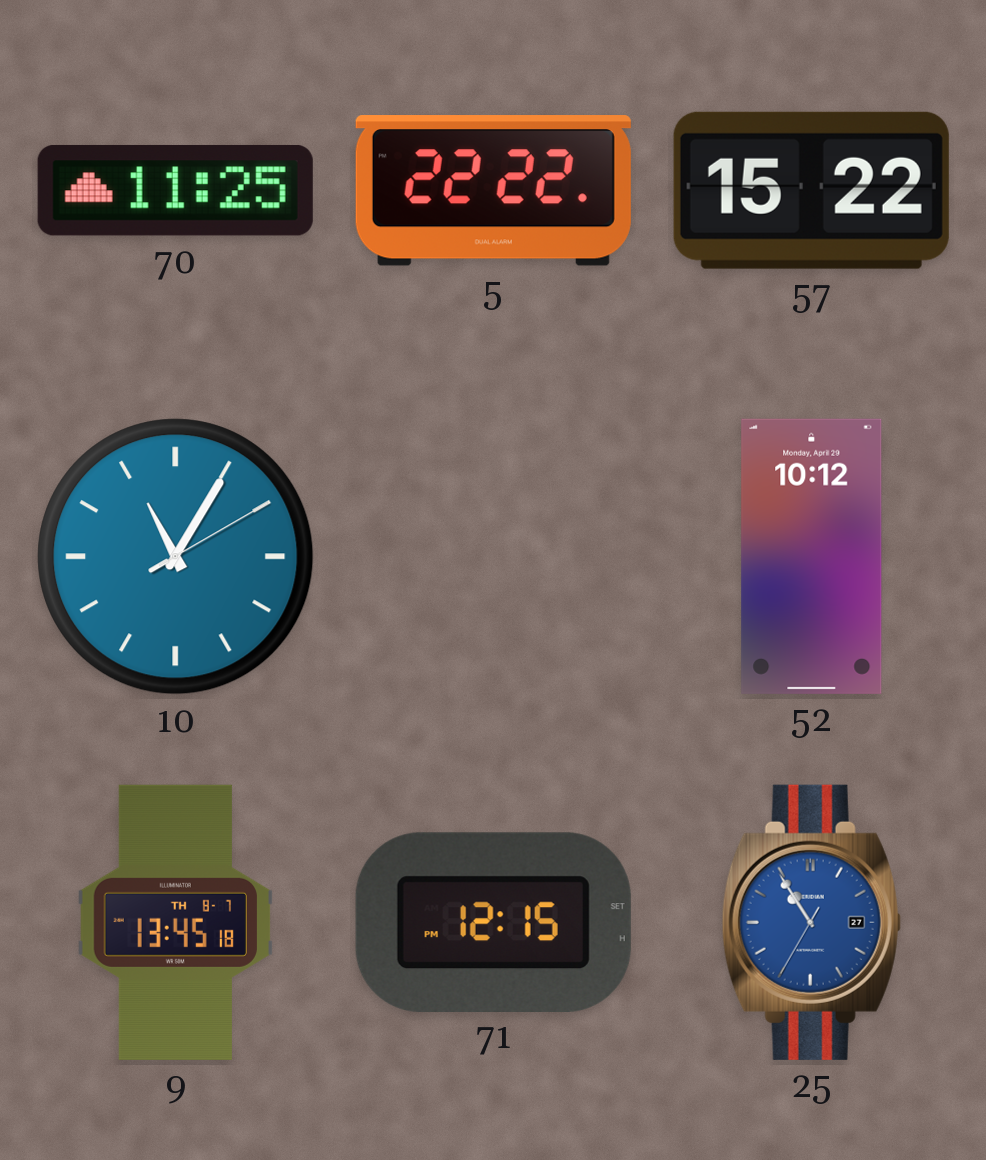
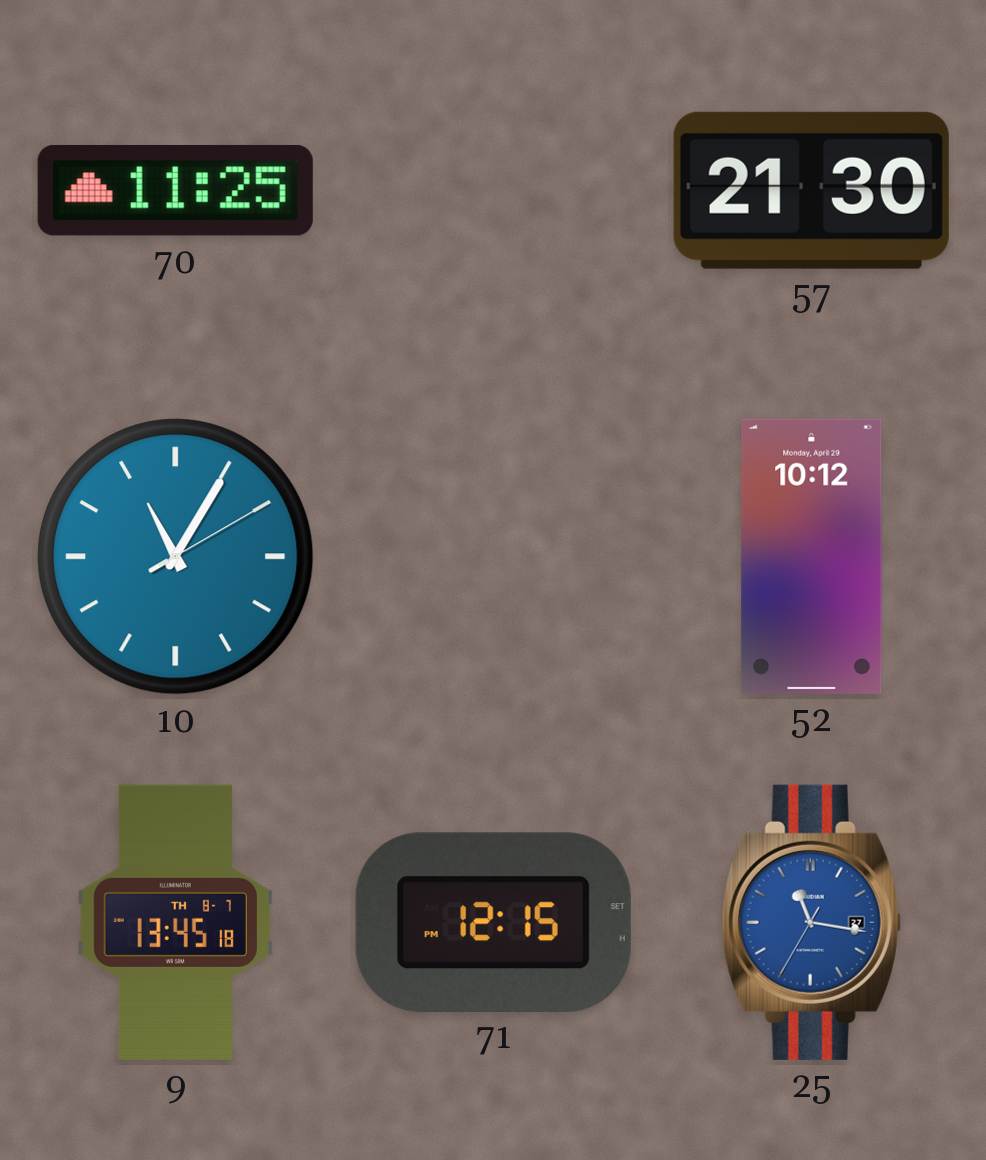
5: 22:22 -> none (493, 191)
57: 15:22 -> 21:30 (811, 190)
25: 10:54 -> 11:16 (811, 922)
